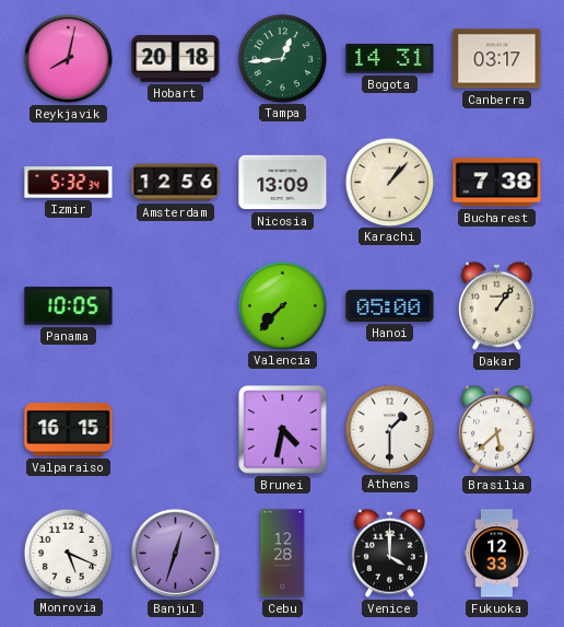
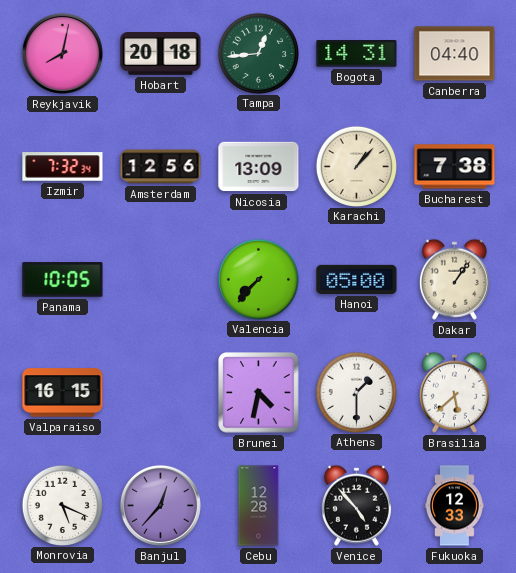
Canberra: 03:17 -> 04:40 (455, 54)
Izmir: 5:32 -> 7:32 (63, 167)
Banjul: 12:33 -> 12:37 (160, 505)
Venice: 4:00 -> 4:53 (356, 505)
